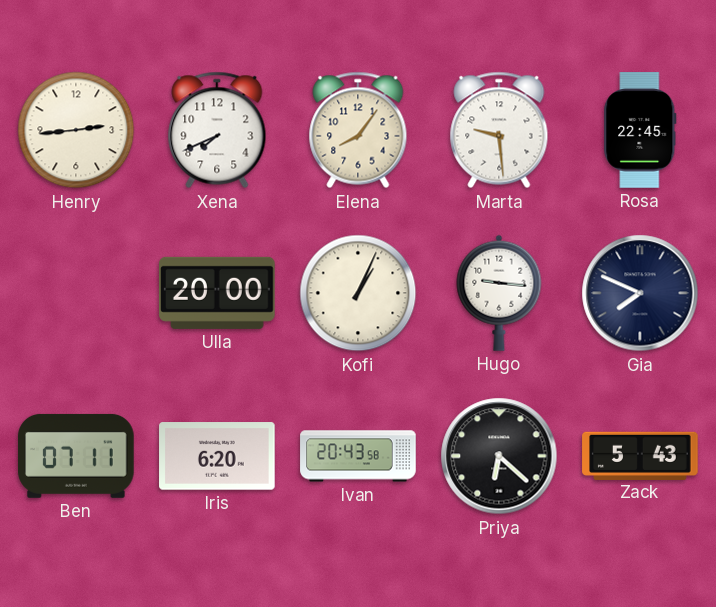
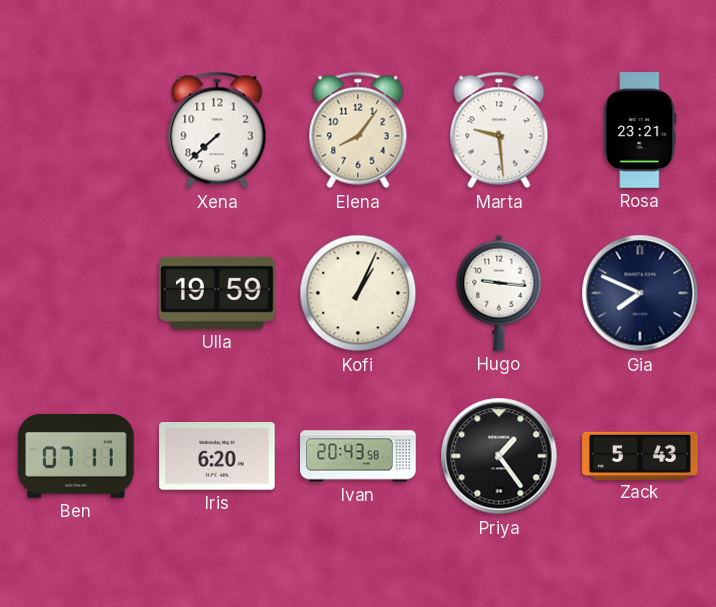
Henry: 2:44 -> none (76, 130)
Xena: 7:41 -> 7:38 (217, 130)
Rosa: 22:45 -> 23:21 (640, 130)
Ulla: 20:00 -> 19:59 (217, 293)
Priya: 6:22 -> 1:24 (499, 456)
